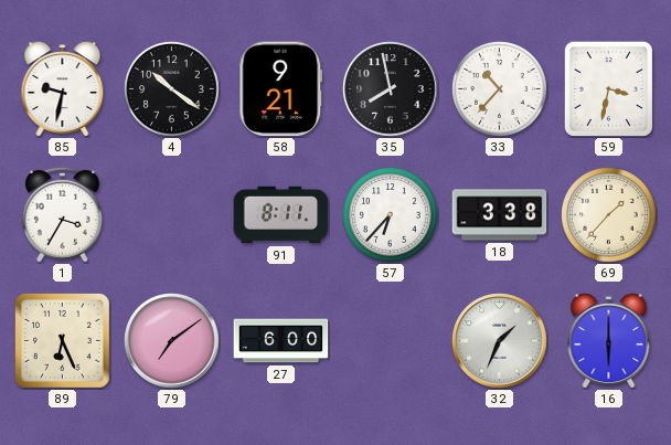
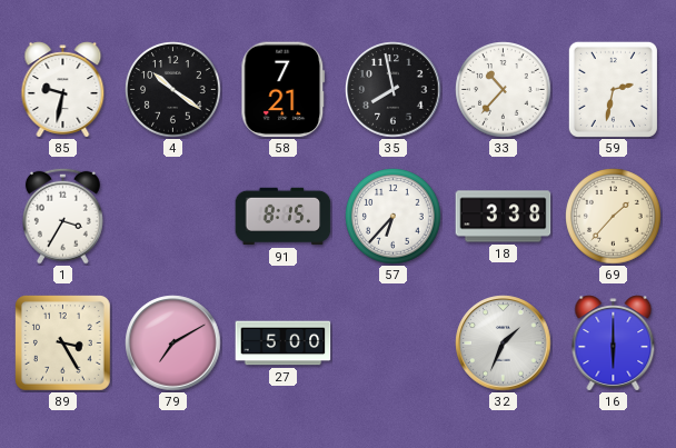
58: 9:21 -> 7:21 (284, 90)
59: 3:32 -> 2:32 (613, 89)
91: 8:11 -> 8:15 (284, 217)
89: 6:26 -> 3:25 (63, 344)
79: 7:09 -> 7:10 (173, 344)
27: 6:00 -> 5:00 (284, 344)
